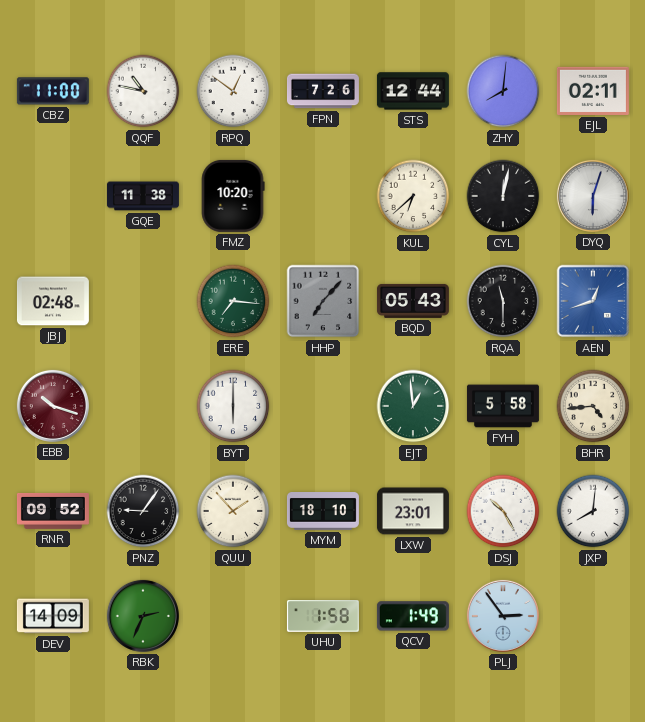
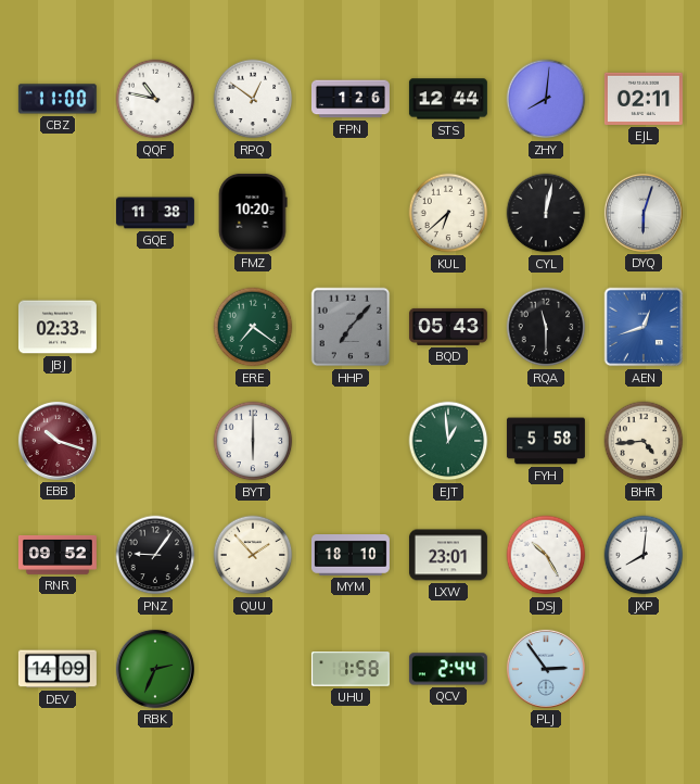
FPN: 7:26 -> 1:26 (351, 99)
JBJ: 02:48 -> 02:33 (58, 327)
ERE: 7:16 -> 7:21 (253, 327)
QCV: 1:49 -> 2:44 (448, 669)
